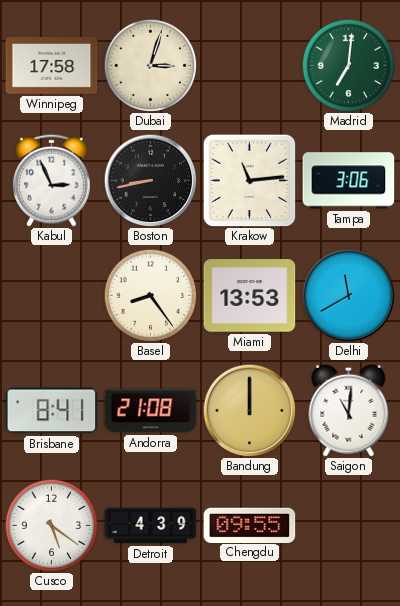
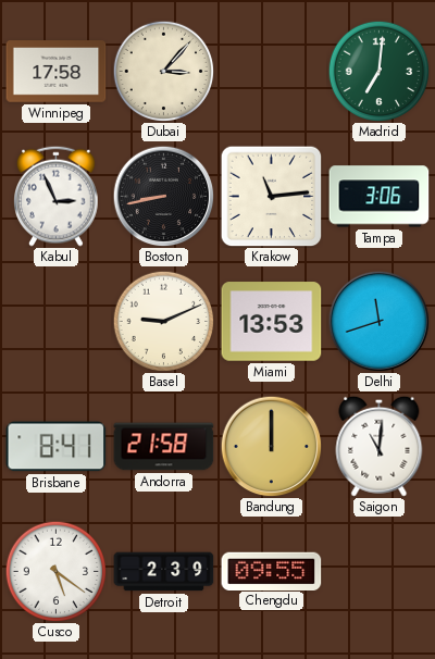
Dubai: 3:03 -> 3:07 (163, 71)
Basel: 8:24 -> 9:11 (163, 321)
Delhi: 11:40 -> 11:42 (378, 321)
Andorra: 21:08 -> 21:58 (164, 447)
Detroit: 4:39 -> 2:39 (164, 572)
